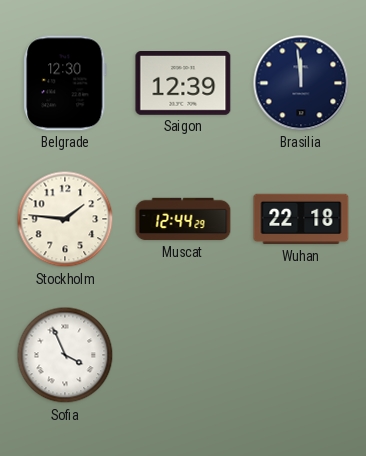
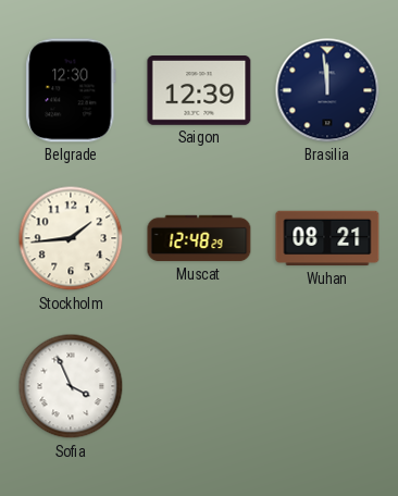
Stockholm: 1:46 -> 1:44 (71, 238)
Muscat: 12:44 -> 12:48 (199, 238)
Wuhan: 22:18 -> 08:21 (327, 238)
